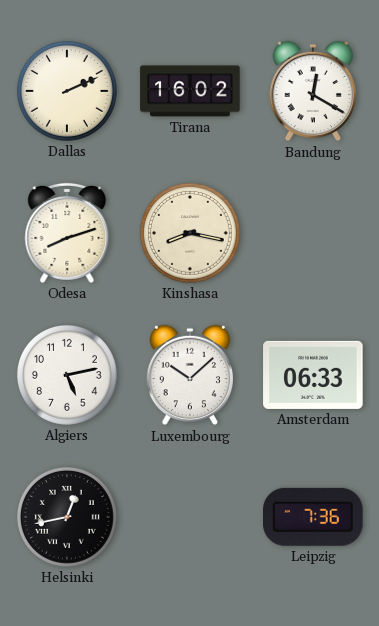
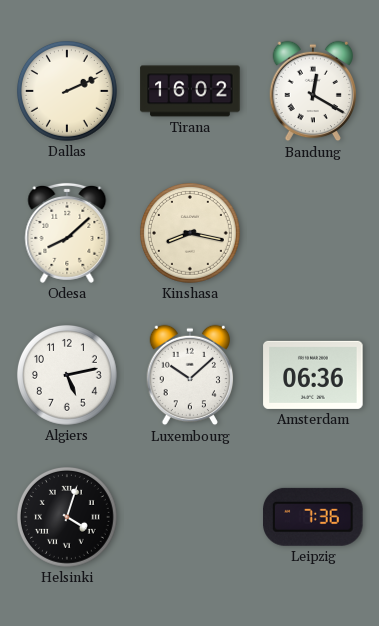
Odesa: 8:12 -> 8:08 (67, 233)
Amsterdam: 06:33 -> 06:36 (313, 375)
Helsinki: 12:43 -> 4:03 (67, 518)
